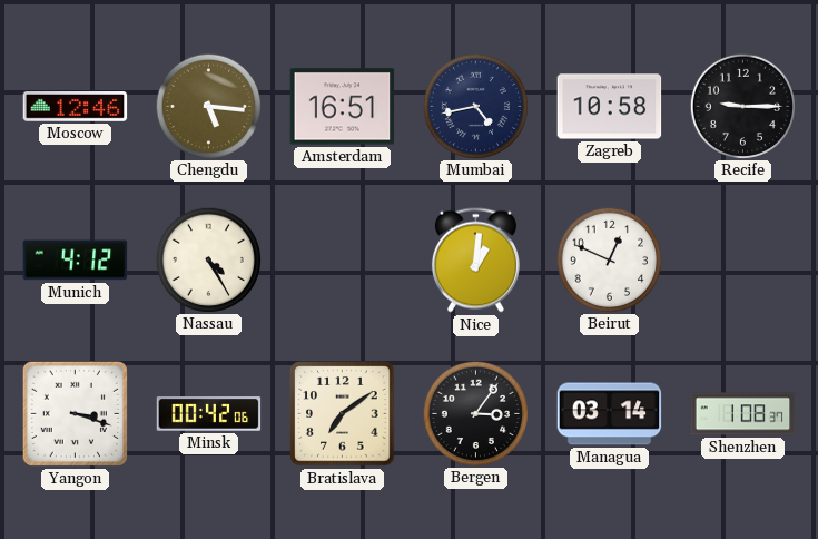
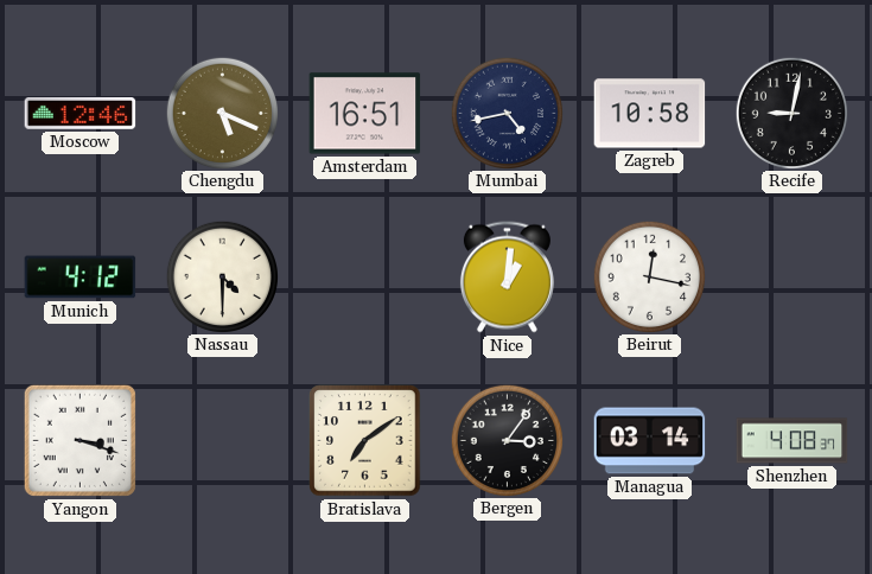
Chengdu: 5:16 -> 5:19 (222, 113)
Recife: 9:15 -> 9:02 (791, 113)
Nassau: 4:25 -> 4:30 (222, 276)
Beirut: 12:49 -> 12:17 (649, 276)
Minsk: 00:42 -> none (209, 414)
Shenzhen: 1:08 -> 4:08 (793, 441)
